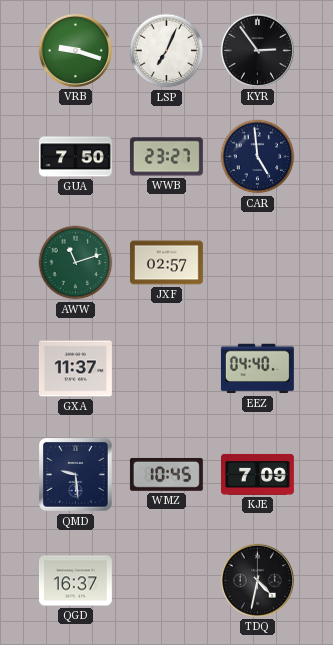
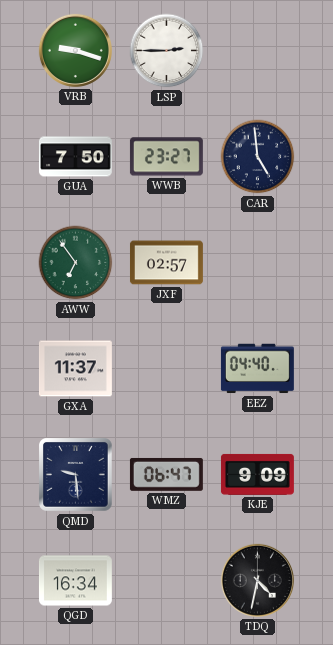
LSP: 7:04 -> 2:45 (167, 51)
KYR: 2:54 -> none (257, 50)
AWW: 11:12 -> 6:54 (76, 263)
WMZ: 10:45 -> 06:47 (166, 474)
KJE: 7:09 -> 9:09 (257, 474)
QGD: 16:37 -> 16:34 (75, 581)
